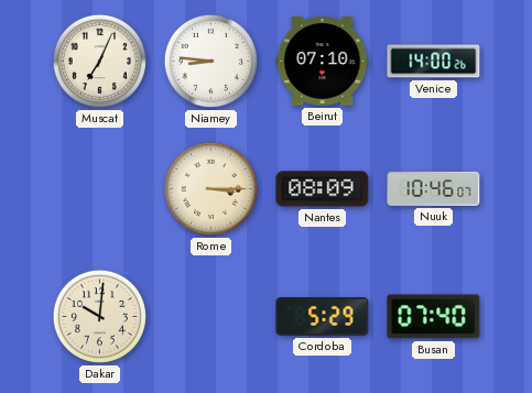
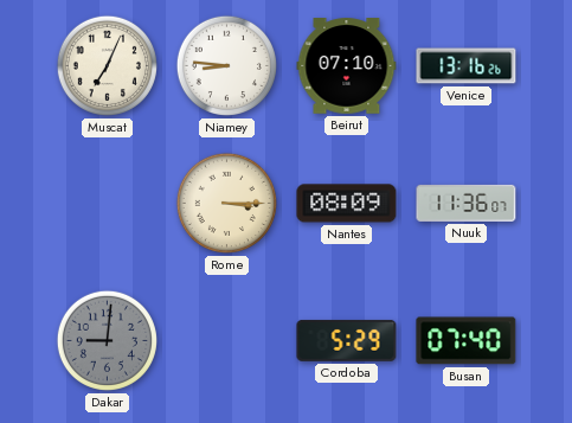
Venice: 14:00 -> 13:16 (467, 66)
Nuuk: 10:46 -> 11:36 (467, 203)
Dakar: 10:01 -> 9:01 (107, 340)
Dakar dial: cream -> grey (107, 340)
